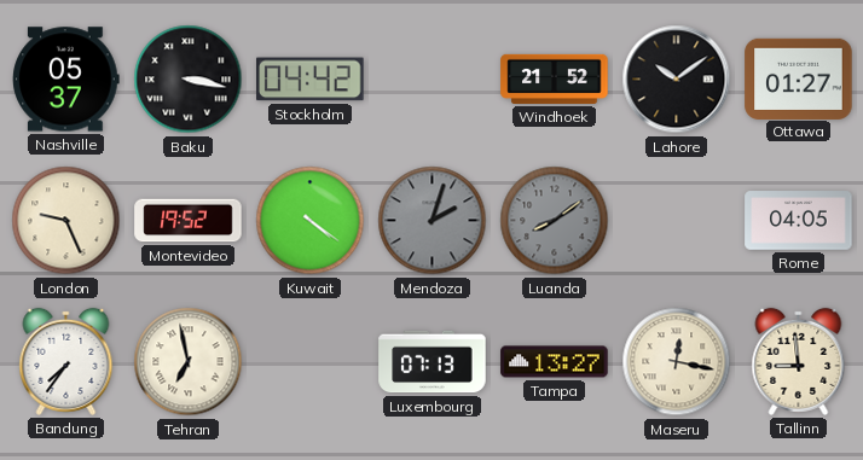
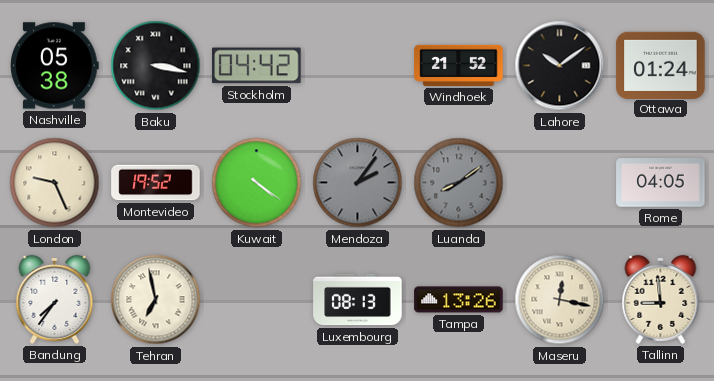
Nashville: 05:37 -> 05:38 (55, 66)
Ottawa: 01:27 -> 01:24 (661, 65)
Mendoza: 2:03 -> 2:06 (358, 183)
Luxembourg: 07:13 -> 08:13 (358, 300)
Tampa: 13:27 -> 13:26 (459, 300)
